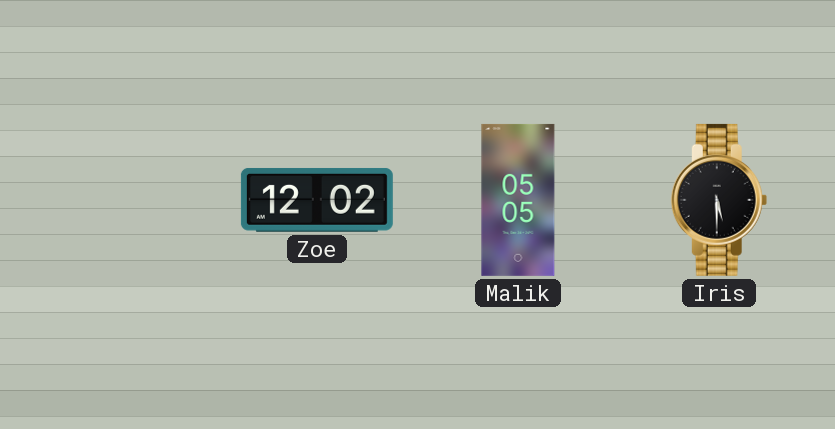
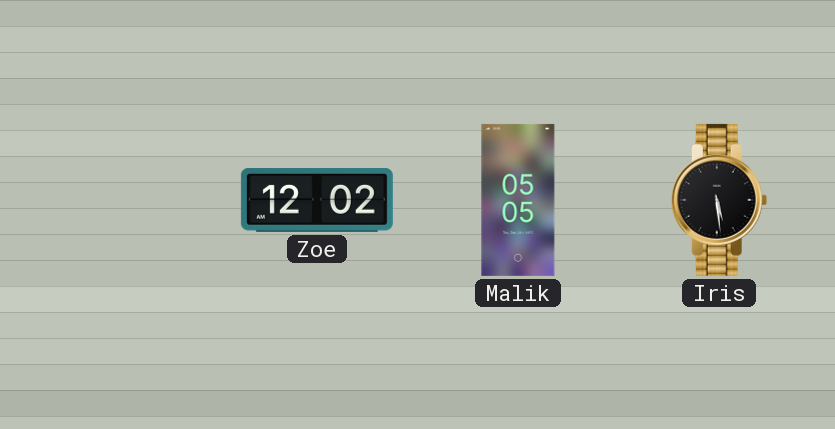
Iris: 5:30 -> 5:29 (719, 200)
